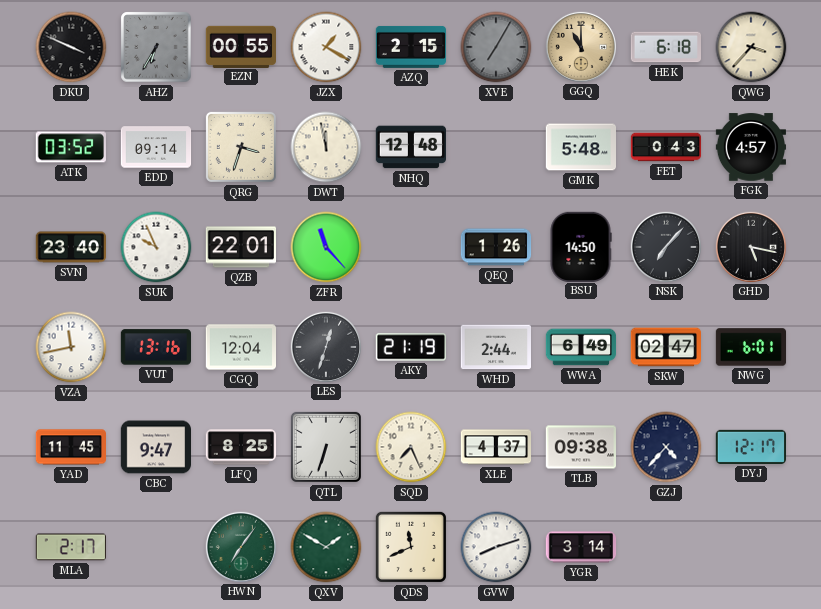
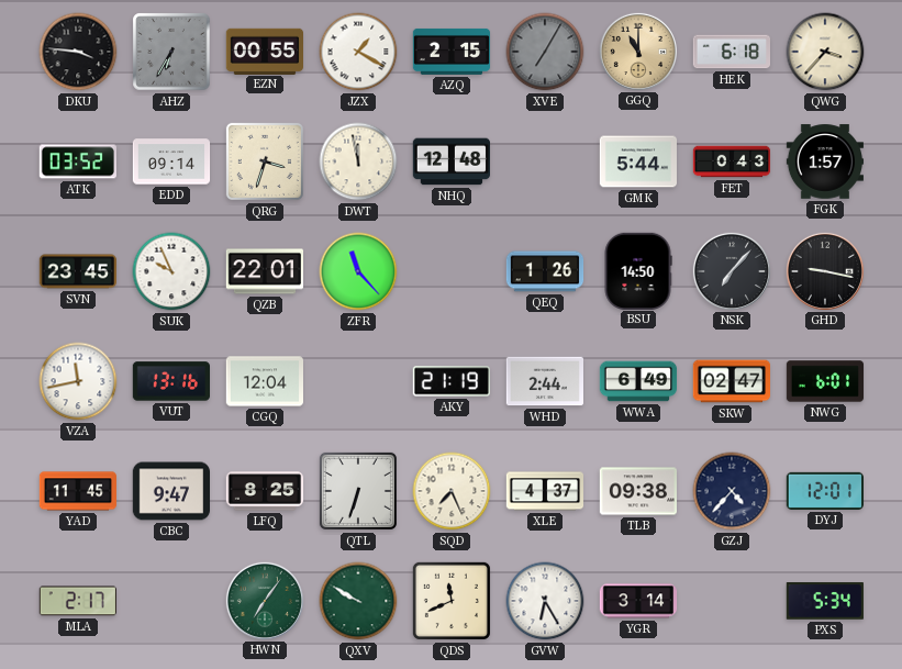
DKU: 3:49 -> 3:46 (78, 52)
GMK: 5:48 -> 5:44 (637, 161)
FGK: 4:57 -> 1:57 (825, 161)
SVN: 23:40 -> 23:45 (77, 271)
GHD: 5:17 -> 9:17 (824, 270)
LES: 12:33 -> none (325, 346)
DYJ: 12:17 -> 12:01 (824, 491)
QXV: 1:50 -> 9:50 (358, 601)
GVW: 8:12 -> 6:25 (545, 601)
PXS: none -> 5:34 (825, 602)
